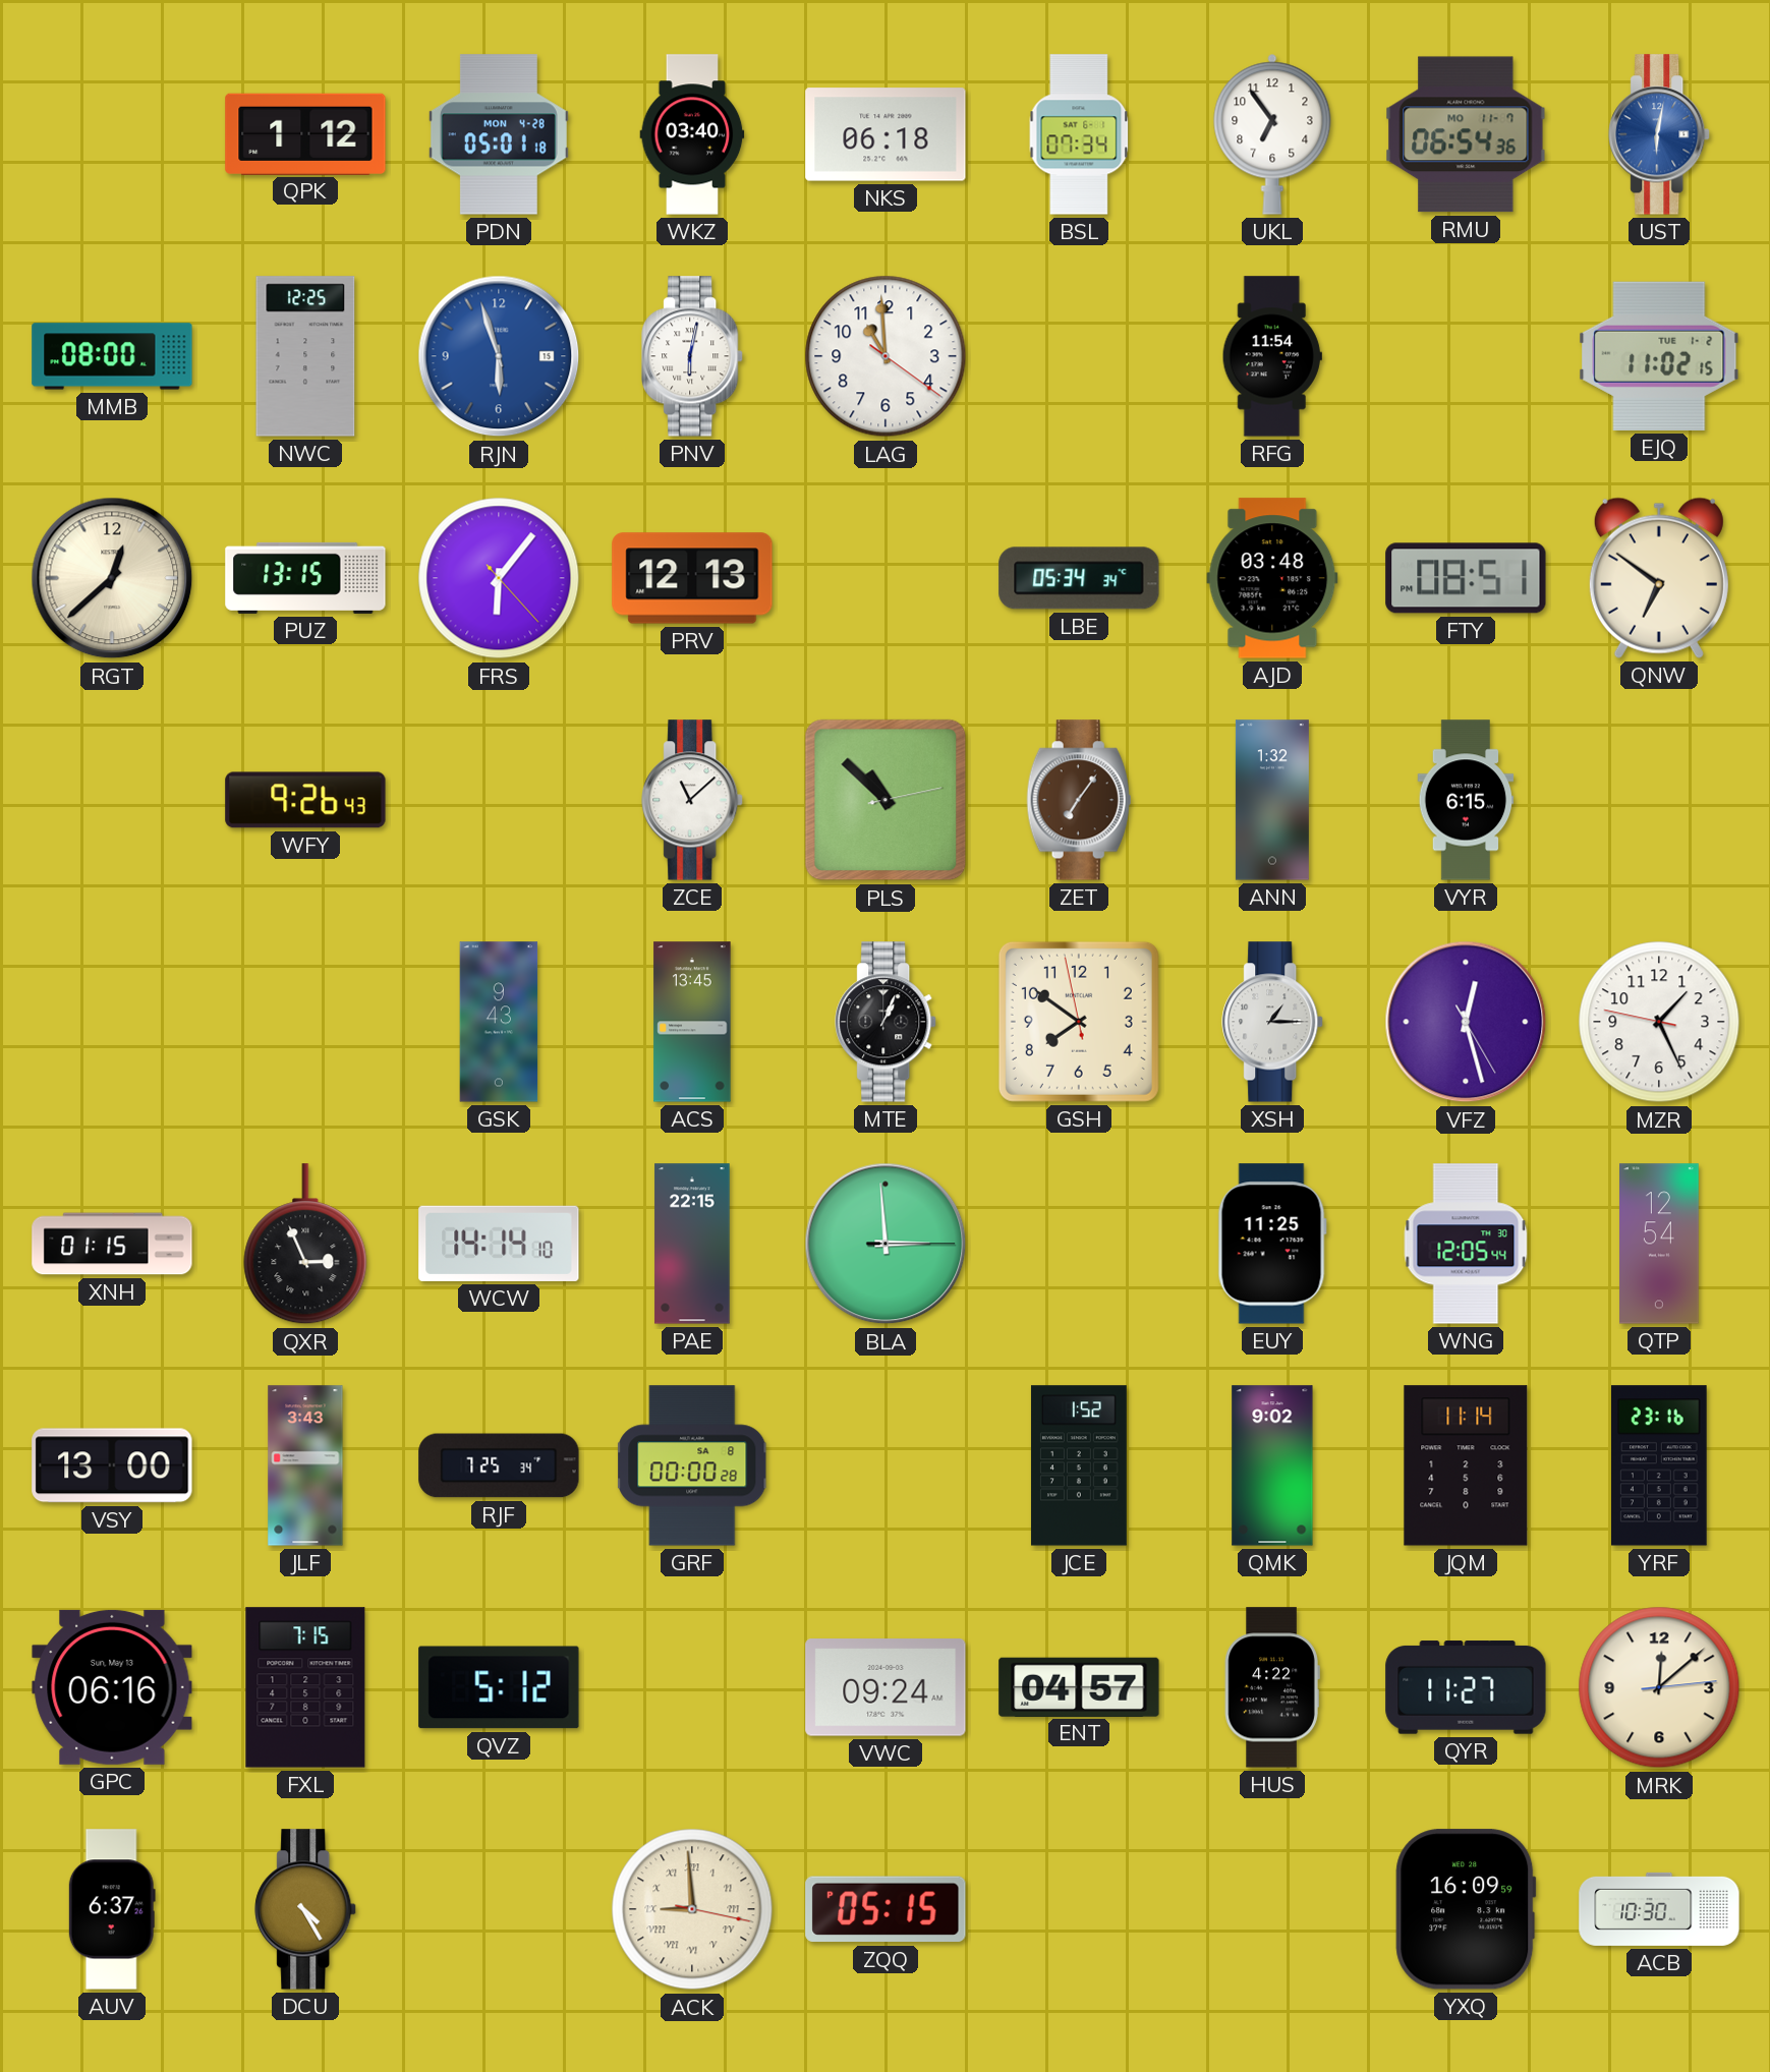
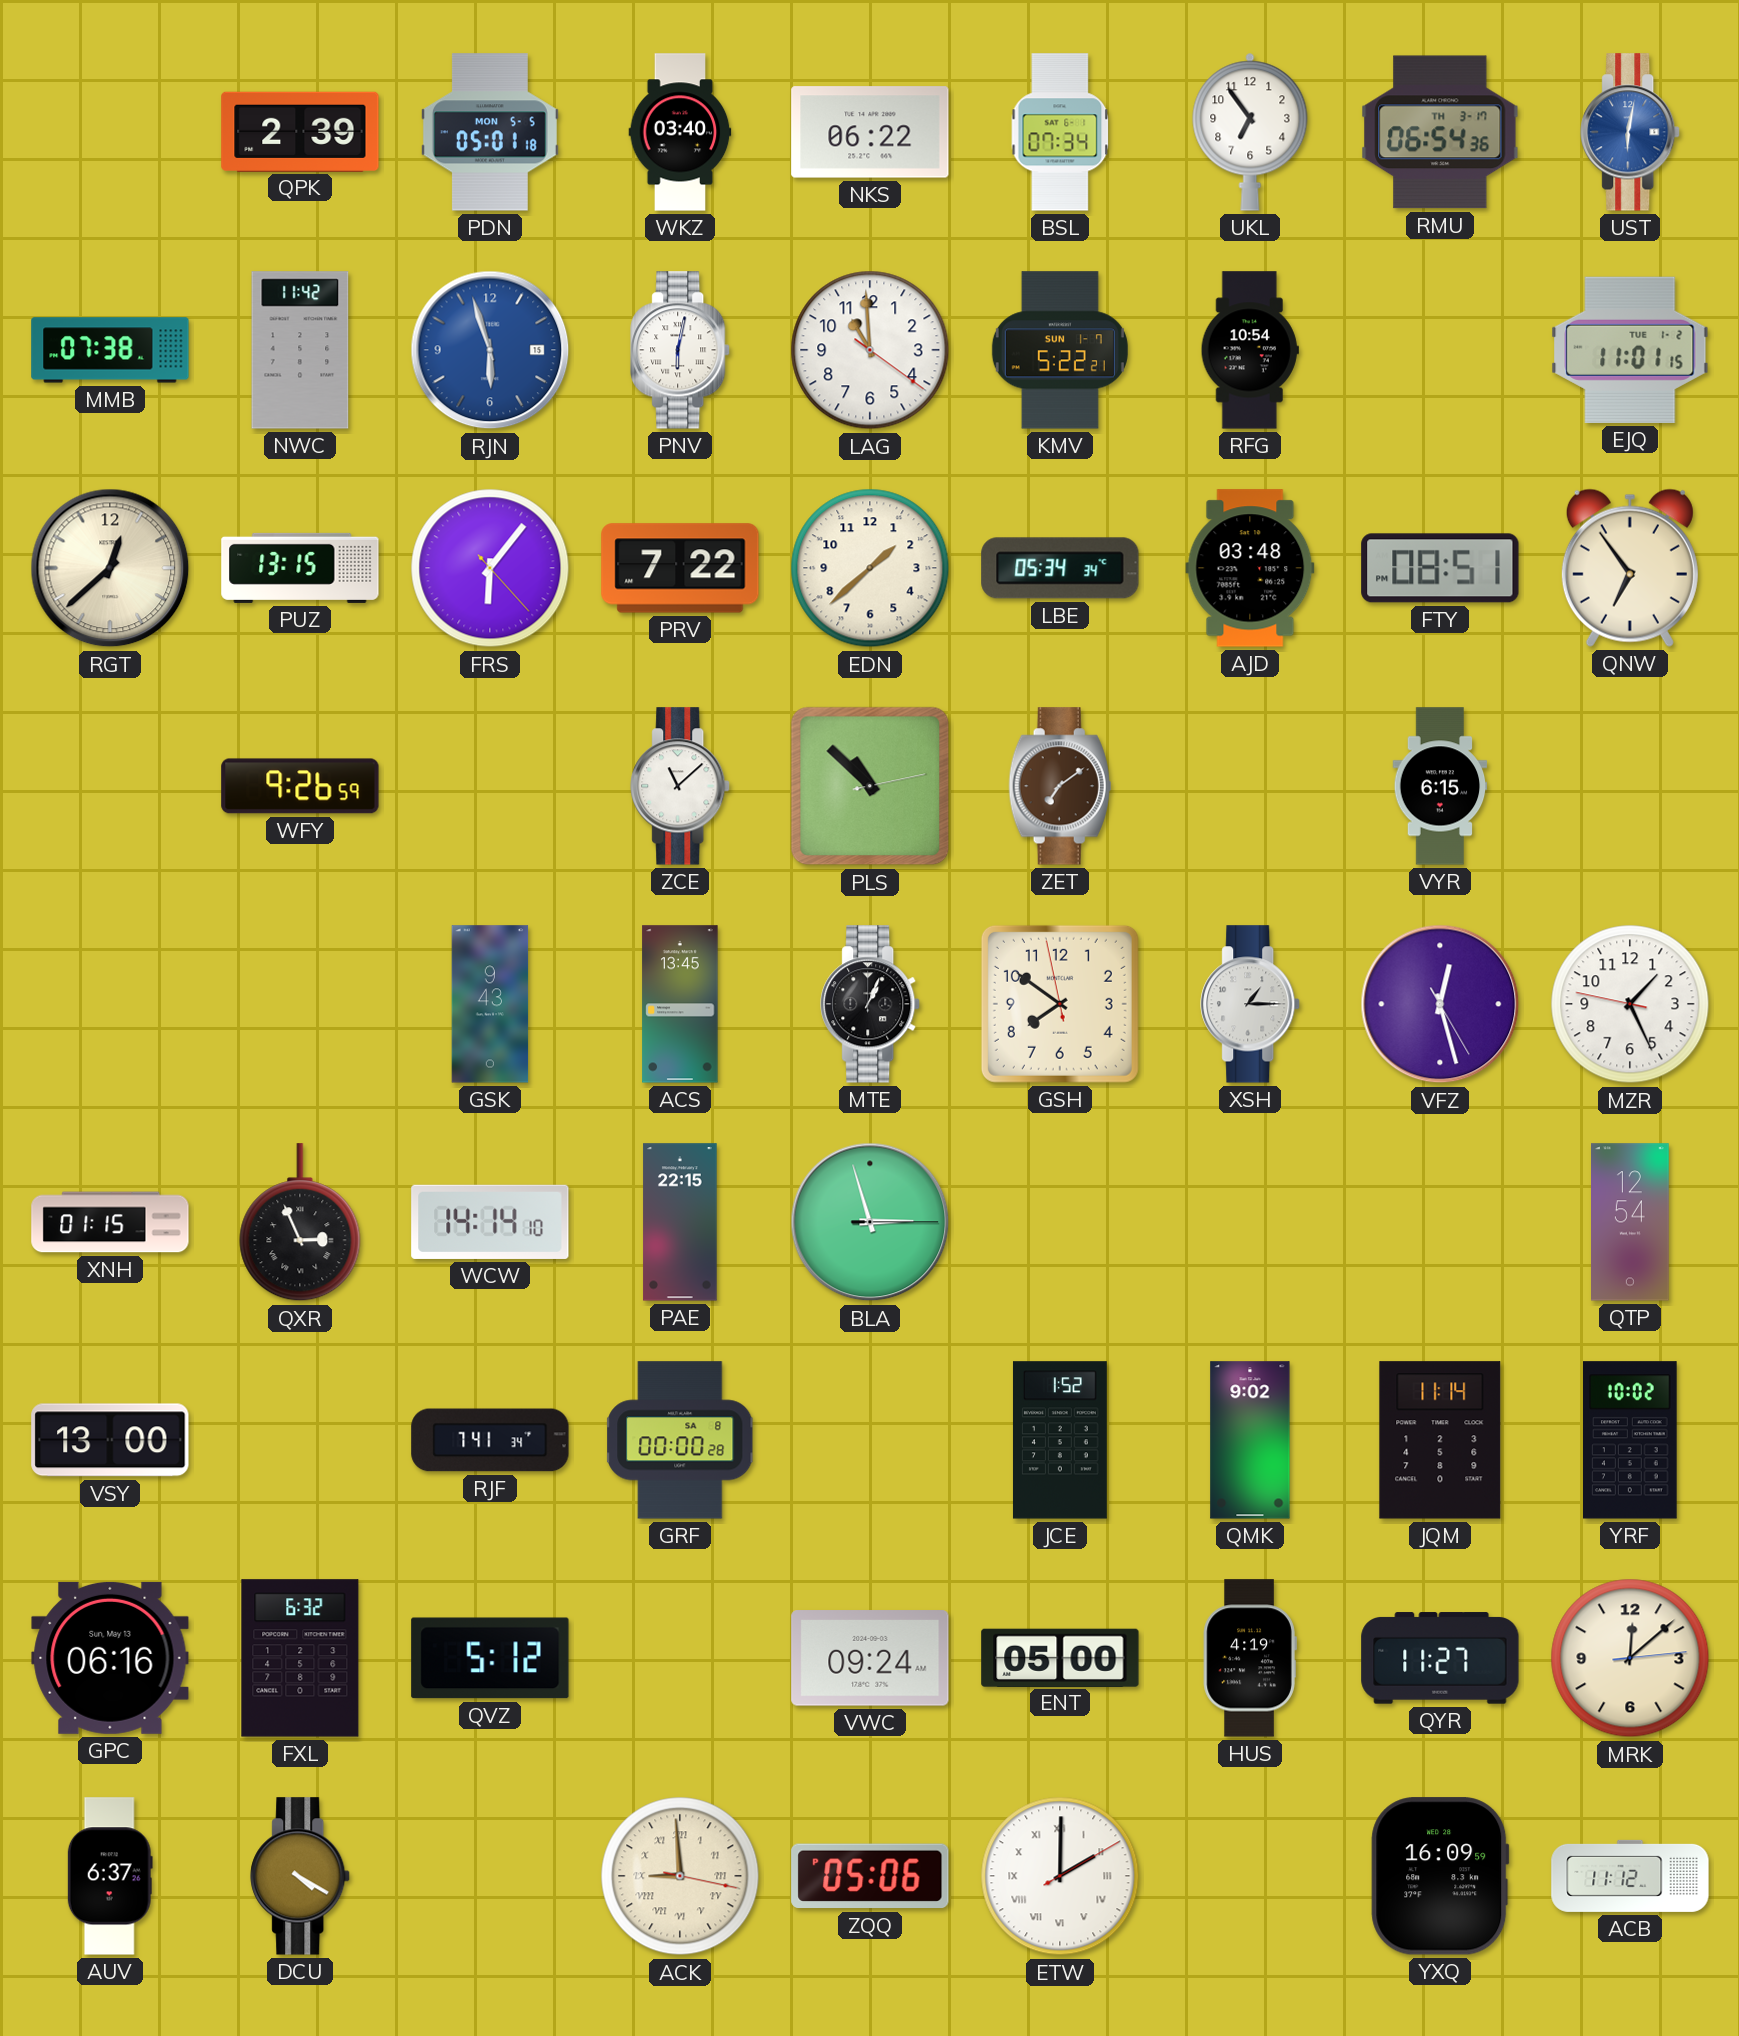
QPK: 1:12 -> 2:39 (300, 131)
PDN date: MON 4-28 -> MON 5-5 (490, 132)
NKS: 06:18 -> 06:22 (870, 132)
RMU date: MO 11-7 -> TH 3-17 (1440, 132)
MMB: 08:00 -> 07:38 (110, 350)
NWC: 12:25 -> 11:42 (300, 350)
KMV: none -> 5:22 (1060, 350)
RFG: 11:54 -> 10:54 (1250, 350)
EJQ: 11:02 -> 11:01 (1630, 350)
PRV: 12:13 -> 7:22 (680, 568)
EDN: none -> 1:38 (870, 568)
QNW: 6:51 -> 6:54 (1630, 568)
WFY: 9:26:43 -> 9:26:59 (300, 786)
ZET: 7:06 -> 7:09 (1060, 786)
ANN: 1:32 -> none (1272, 800)
BLA: 2:59 -> 2:57 (870, 1222)
EUY: 11:25 -> none (1272, 1244)
WNG: 12:05 -> none (1466, 1244)
JLF: 3:43 -> none (305, 1465)
RJF: 7:25 -> 7:41 (490, 1440)
YRF: 23:16 -> 10:02 (1631, 1440)
FXL: 7:15 -> 6:32 (300, 1658)
ENT: 04:57 -> 05:00 (1060, 1657)
HUS: 4:22 -> 4:19 (1250, 1658)
DCU: 4:25 -> 4:20 (301, 1876)
ZQQ: 05:15 -> 05:06 (870, 1876)
ETW: none -> 2:00 (1060, 1876)
ACB: 10:30 -> 11:12 (1630, 1876)
